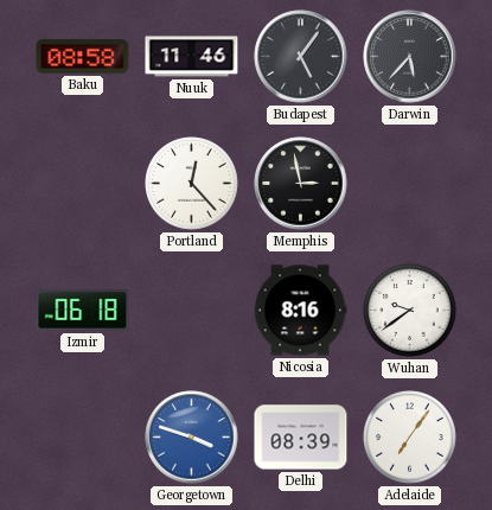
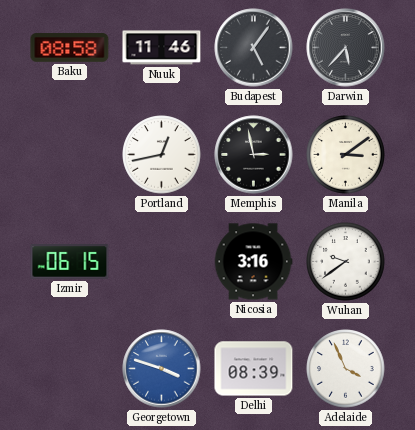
Portland: 12:23 -> 12:43 (162, 155)
Manila: none -> 3:09 (346, 155)
Izmir: 06:18 -> 06:15 (70, 262)
Nicosia: 8:16 -> 3:16 (253, 262)
Adelaide: 7:06 -> 3:56 (346, 369)
